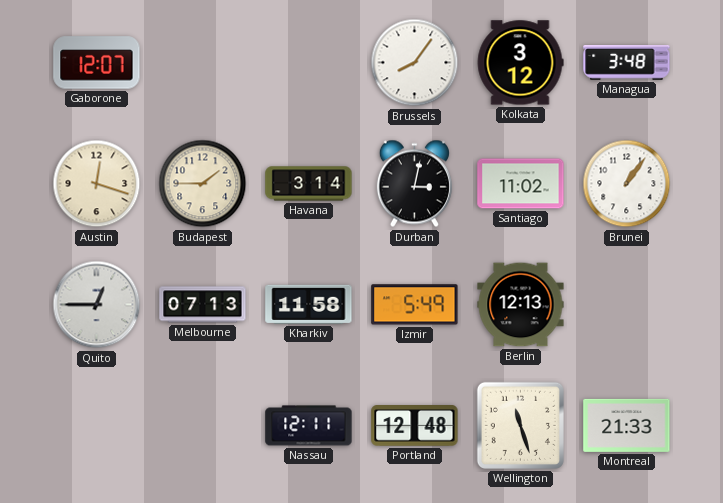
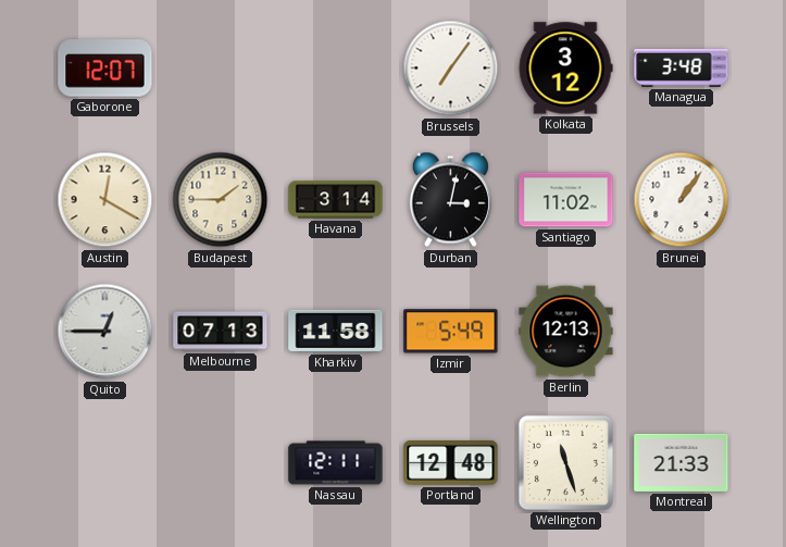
Brussels: 8:06 -> 7:06 (451, 69)
Austin: 12:18 -> 12:20 (105, 200)
